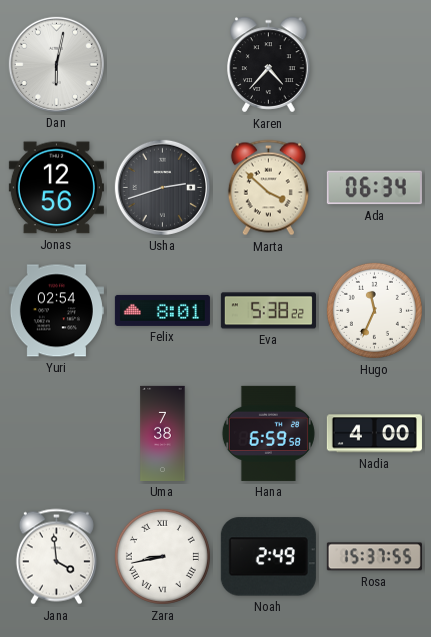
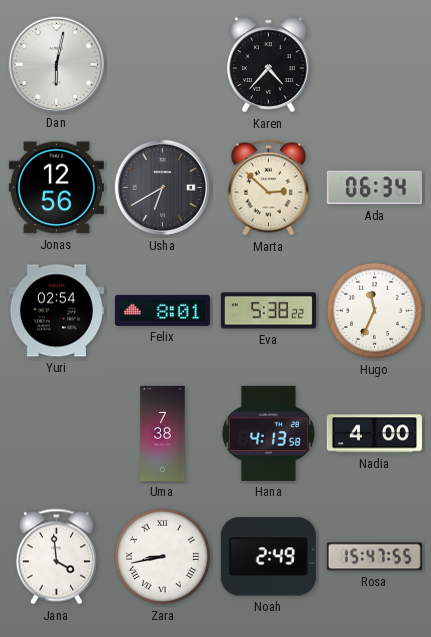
Usha: 2:42 -> 6:40 (162, 187)
Marta: 3:52 -> 2:52 (268, 188)
Hana: 6:59 -> 4:13 (268, 433)
Rosa: 15:37 -> 15:47 (374, 557)
